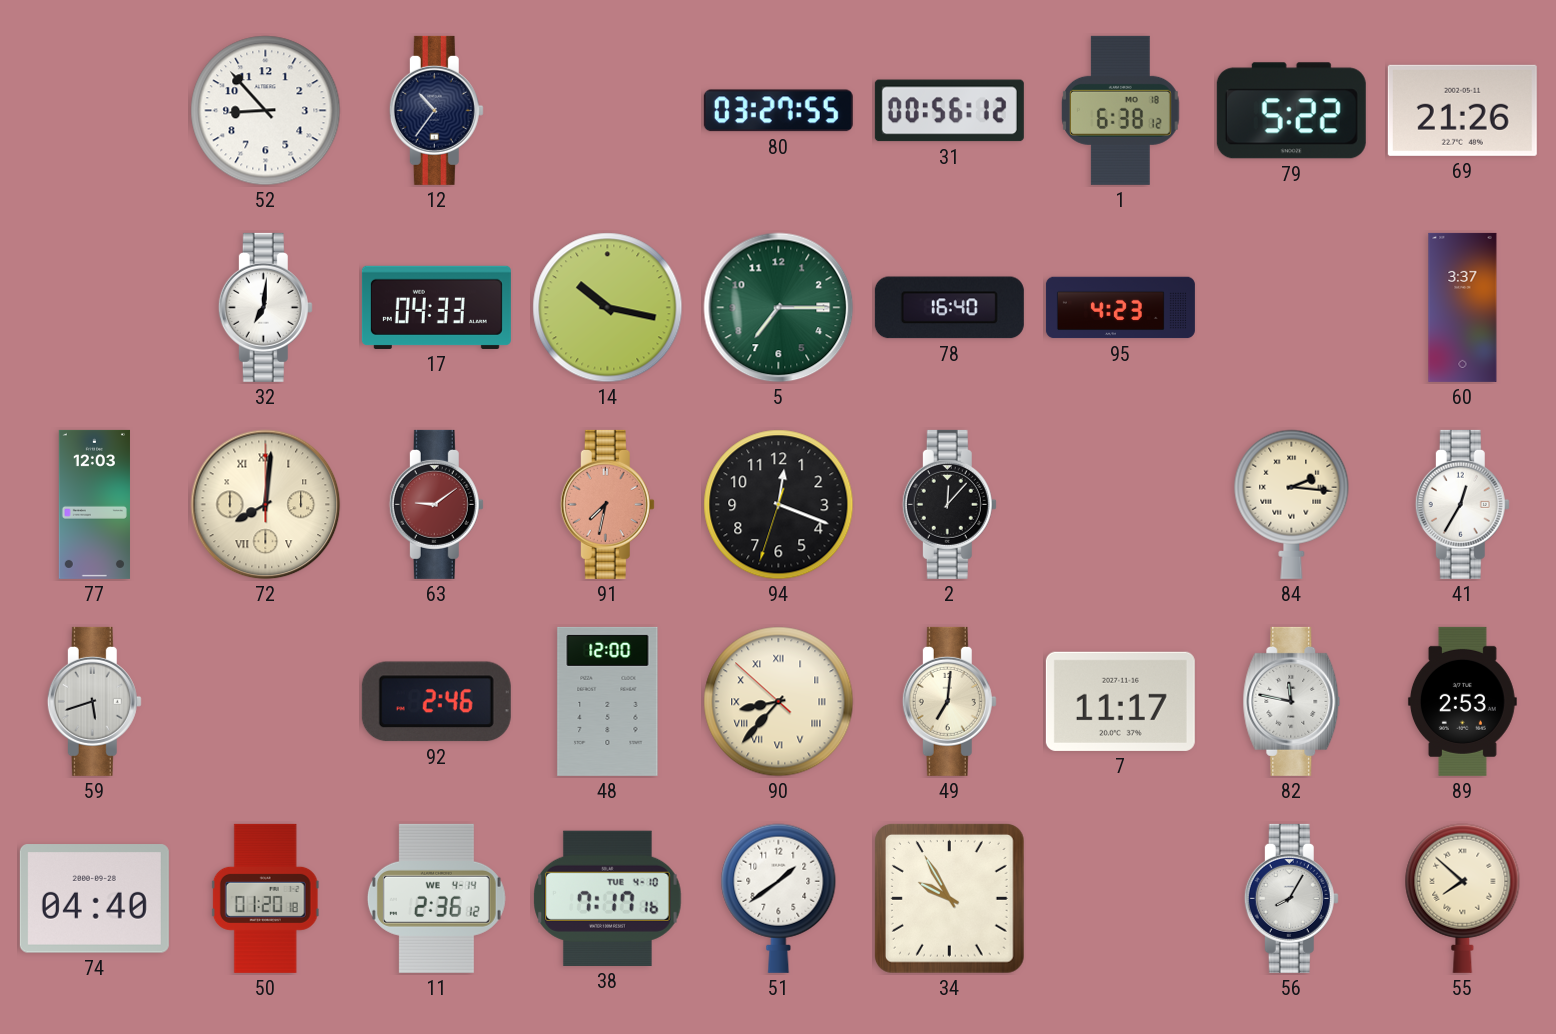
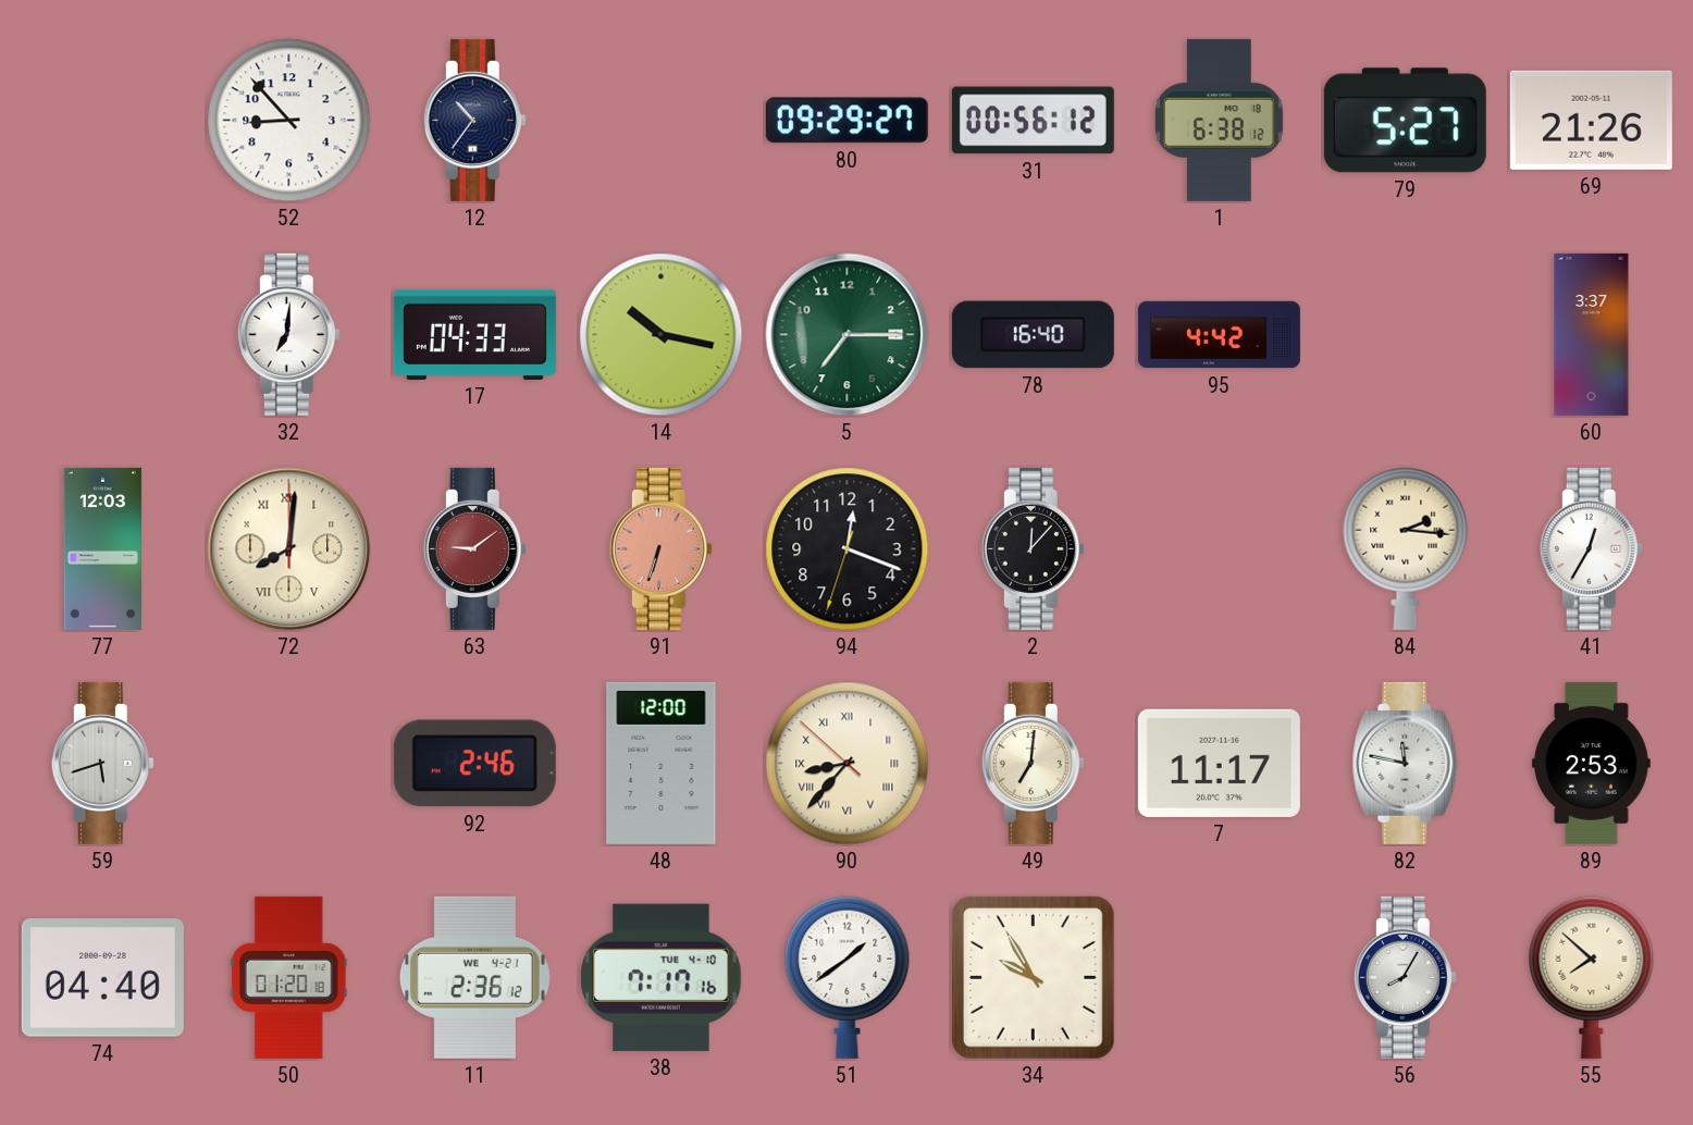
80: 03:27 -> 09:29 (846, 121)
79: 5:22 -> 5:27 (1405, 121)
95: 4:23 -> 4:42 (1219, 335)
91: 7:32 -> 6:33 (660, 548)
11 date: WE 4-14 -> WE 4-21 (474, 977)
